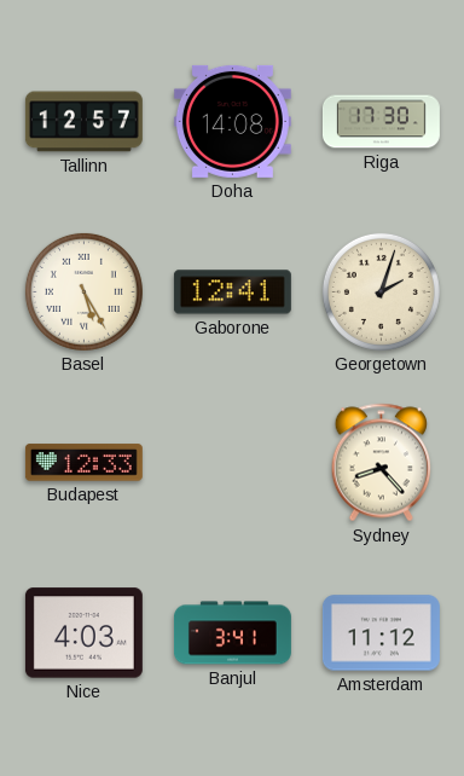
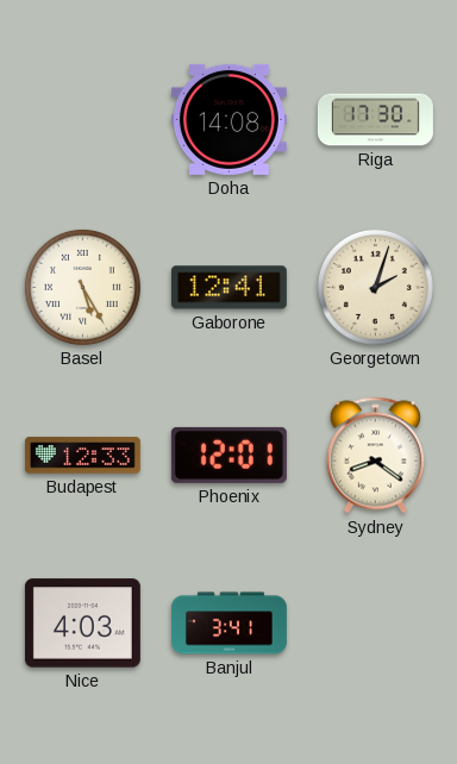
Tallinn: 12:57 -> none (83, 122)
Phoenix: none -> 12:01 (228, 455)
Sydney: 8:23 -> 8:21 (376, 456)
Amsterdam: 11:12 -> none (381, 633)
